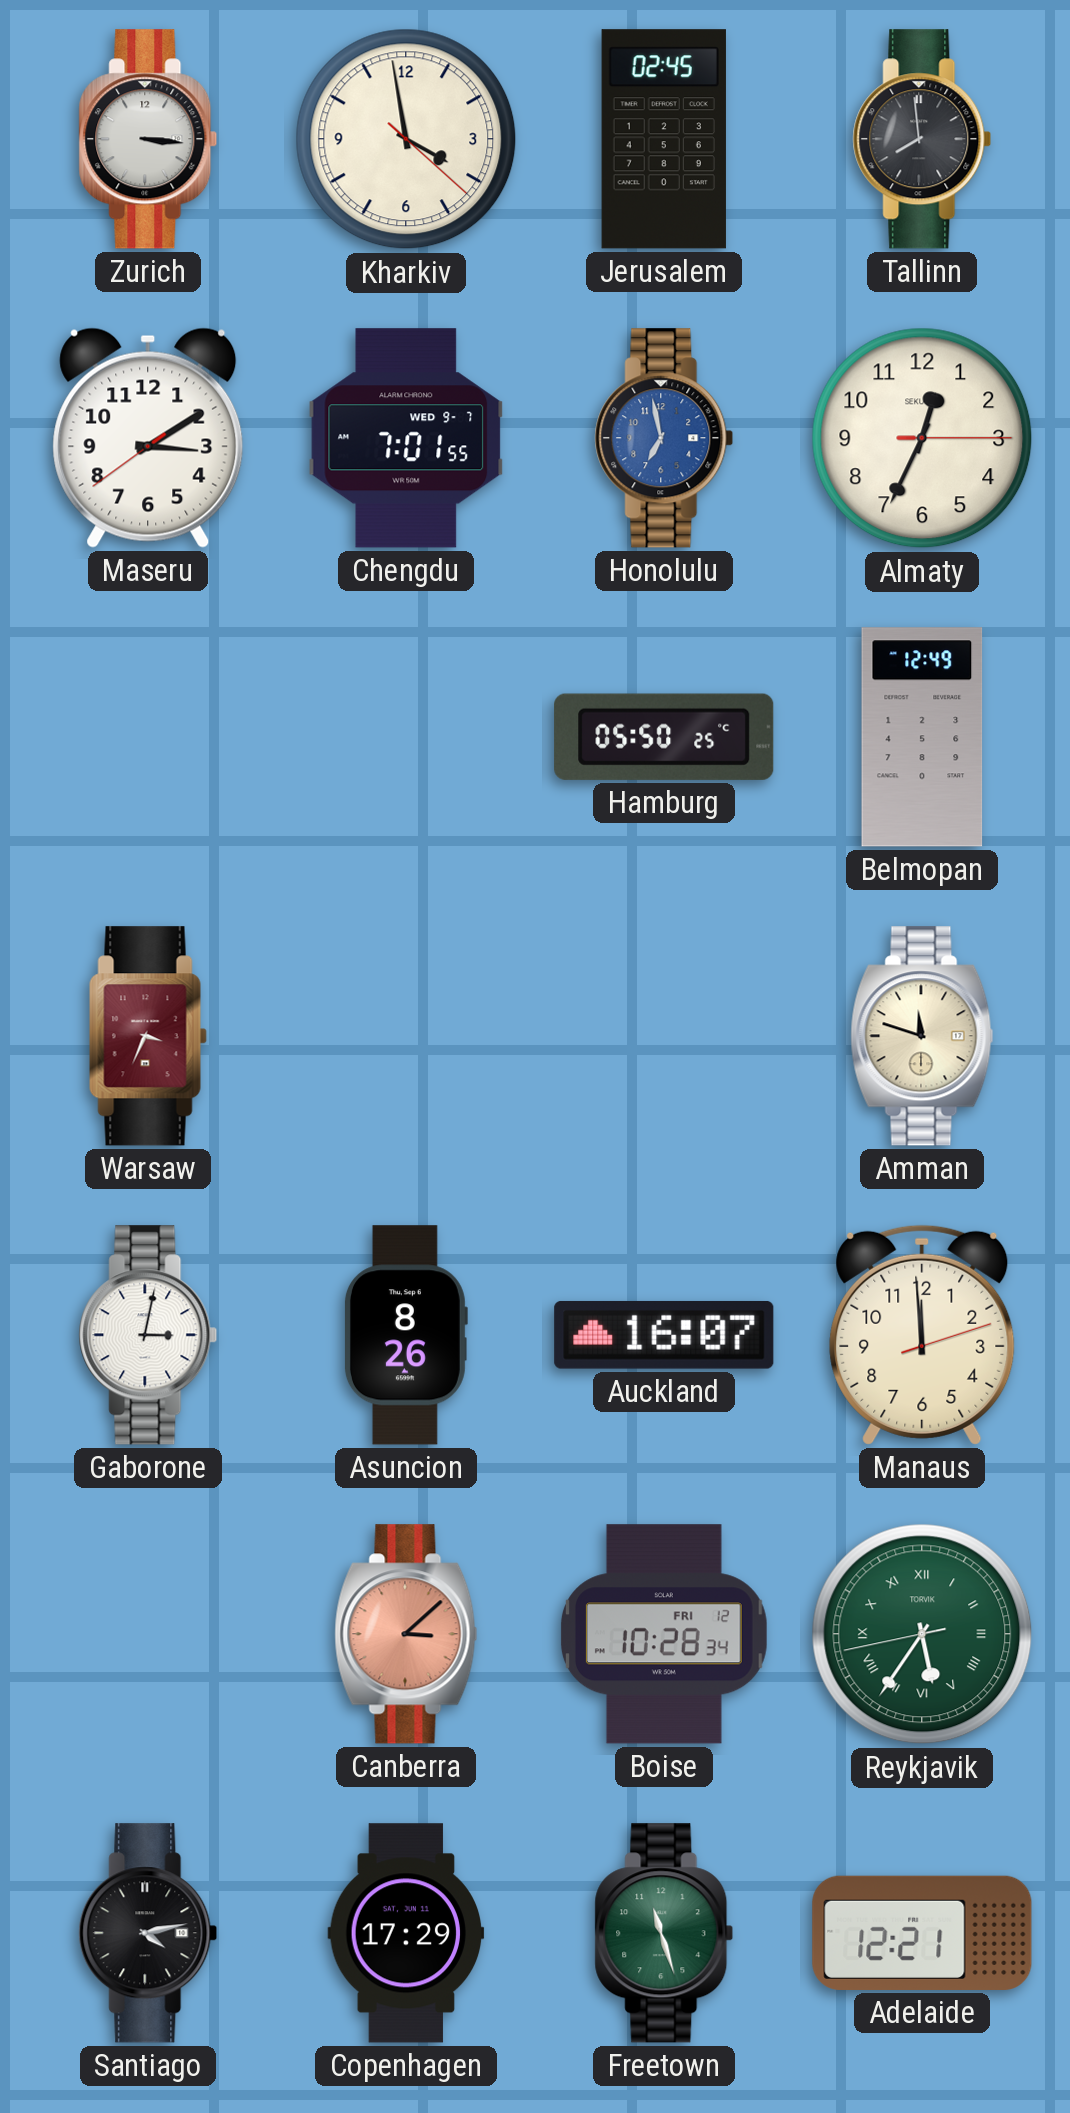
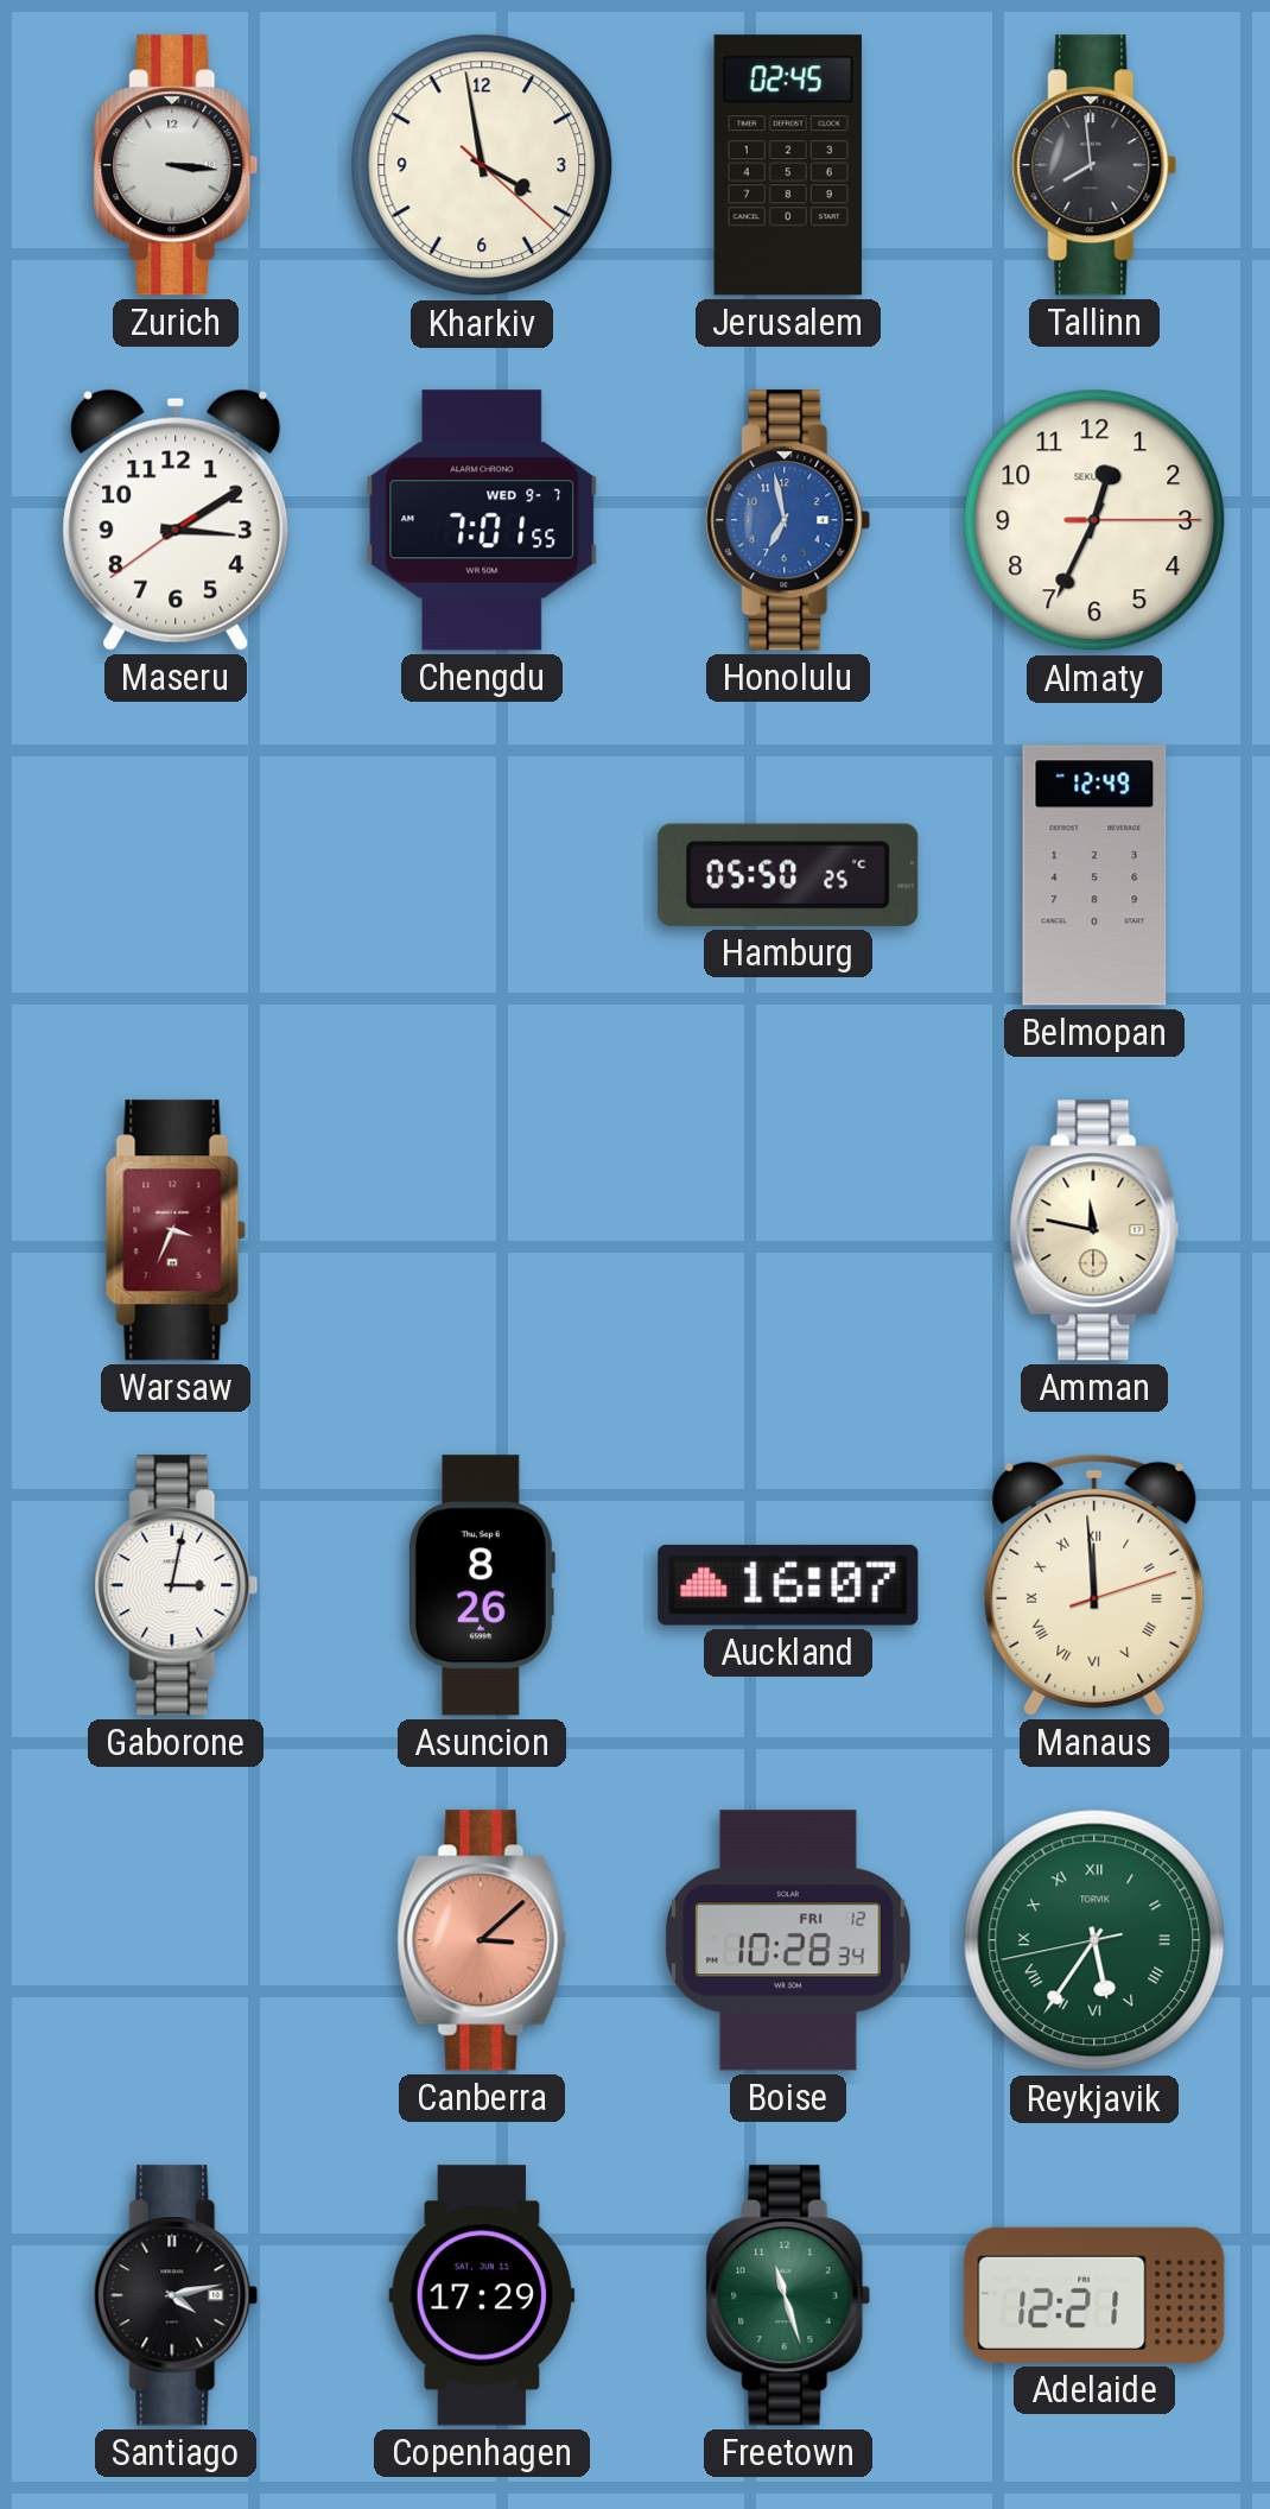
Amman: 11:48 -> 11:47 (1094, 1230)
Manaus numerals: Arabic -> Roman (1094, 1585)
